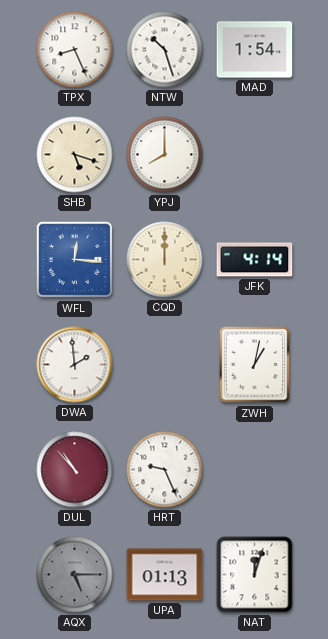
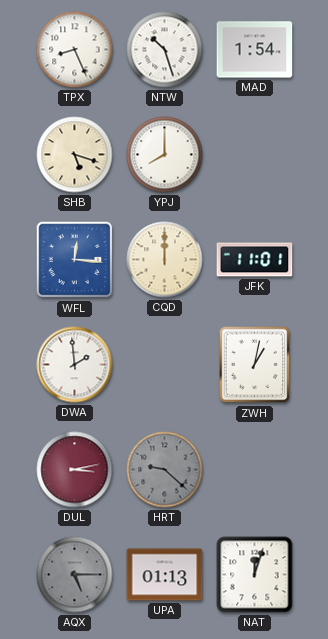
JFK: 4:14 -> 11:01 (255, 260)
DUL: 10:53 -> 3:13 (75, 470)
HRT: 9:26 -> 9:22 (165, 470)
HRT dial: white -> grey (165, 470)
